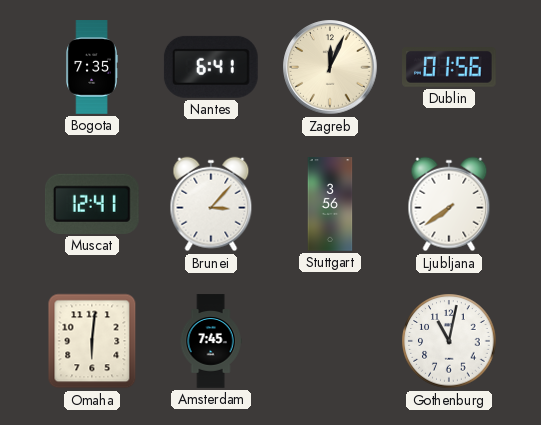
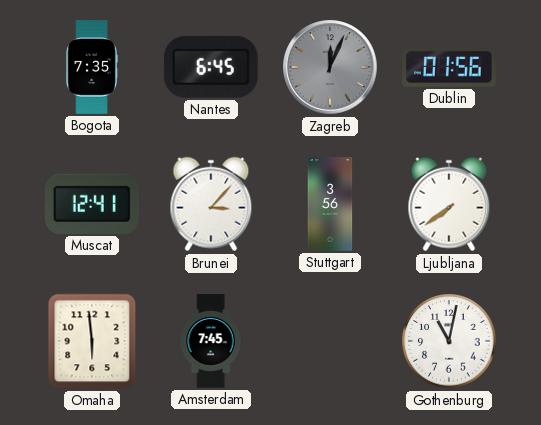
Nantes: 6:41 -> 6:45 (211, 67)
Zagreb dial: cream -> grey (330, 67)
Omaha: 6:01 -> 5:59 (92, 341)
